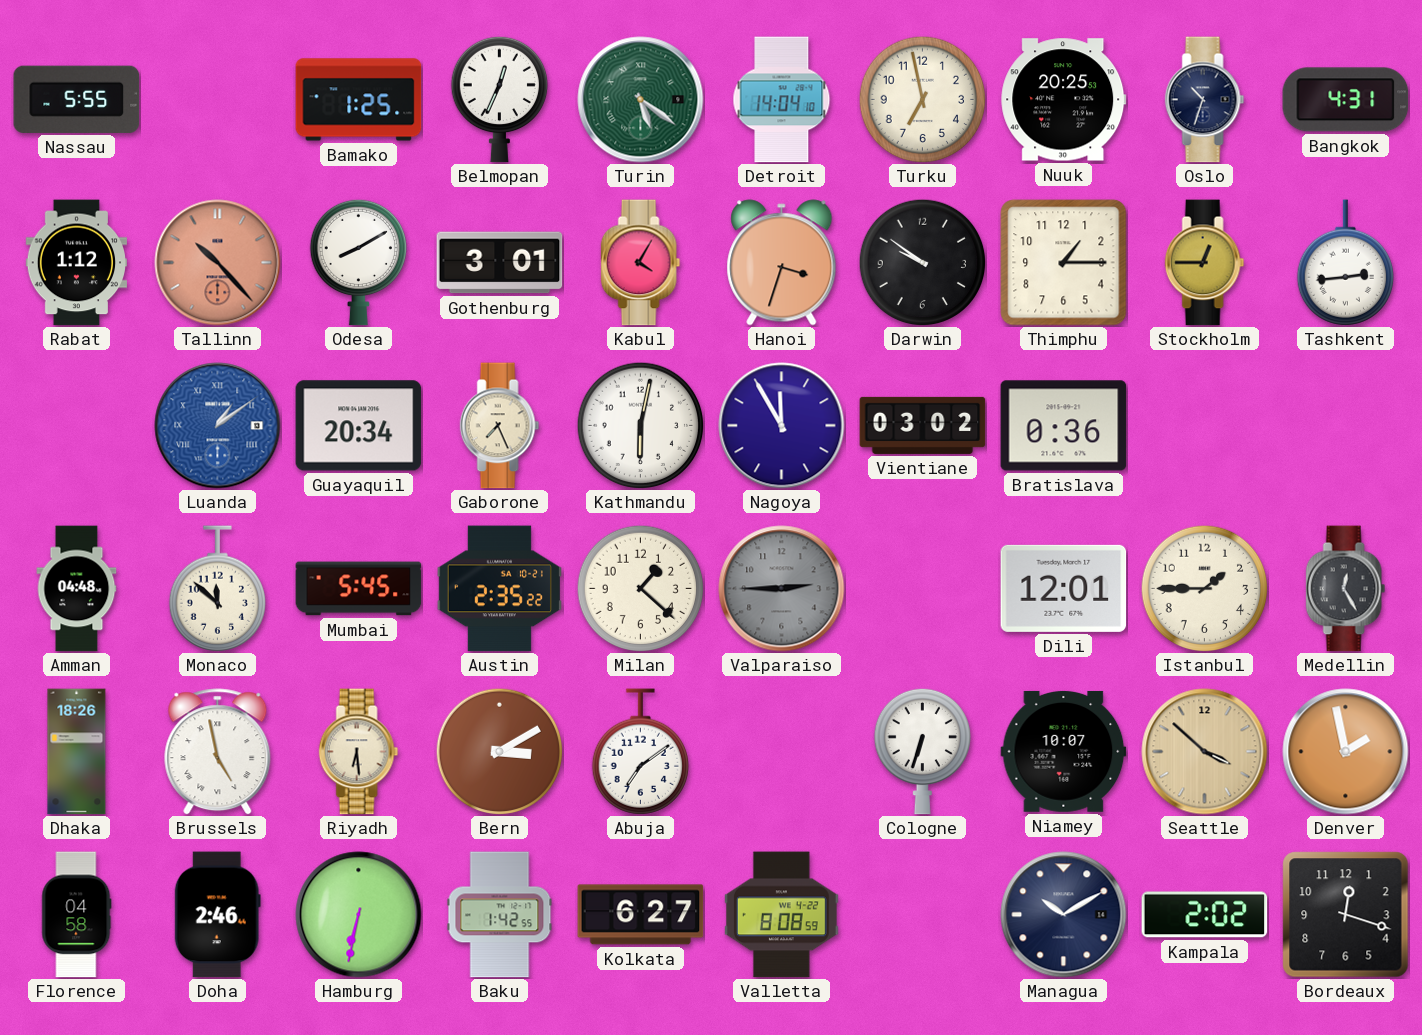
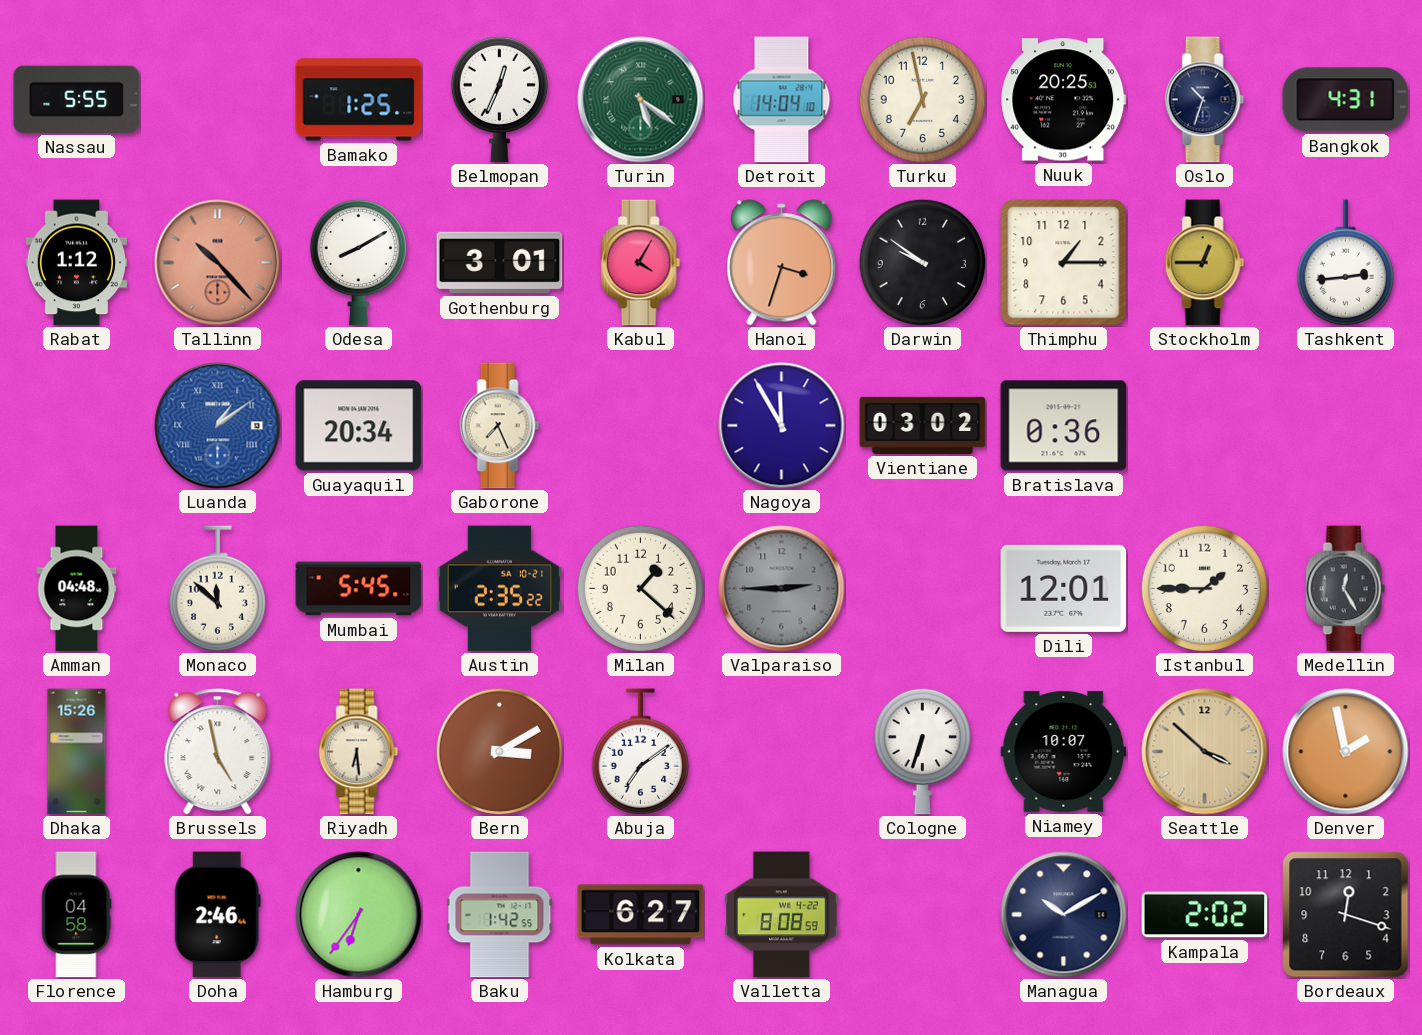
Kathmandu: 6:02 -> none (640, 425)
Dhaka: 18:26 -> 15:26 (77, 752)
Hamburg: 6:32 -> 6:36 (359, 915)
